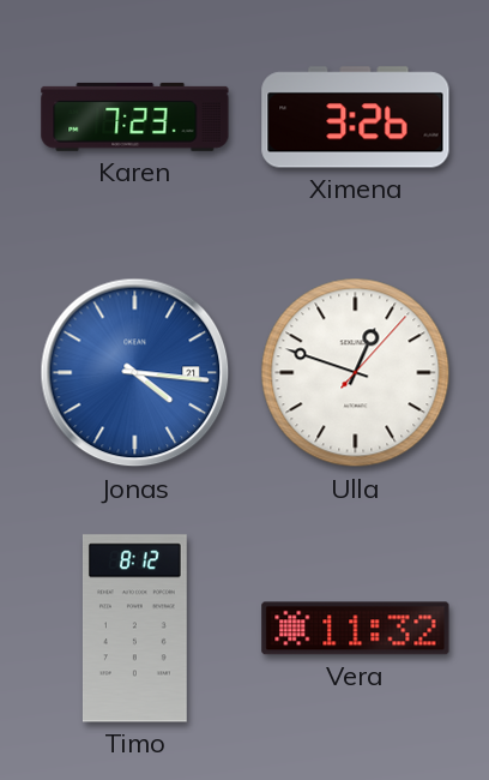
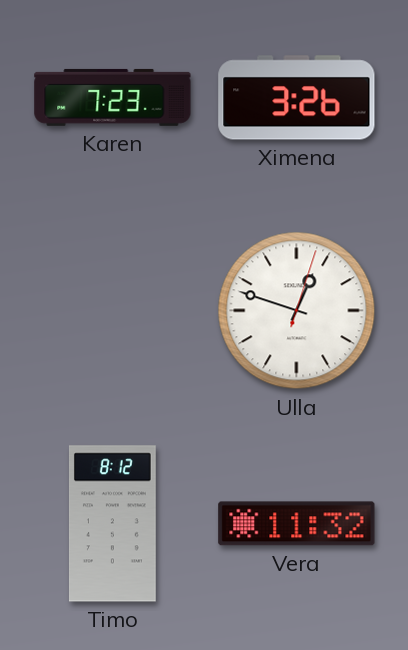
Jonas: 4:16 -> none (135, 373)
Ulla: 12:48:07 -> 12:48:03 (297, 311)
